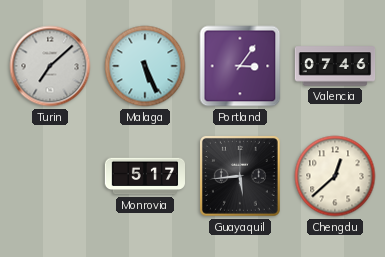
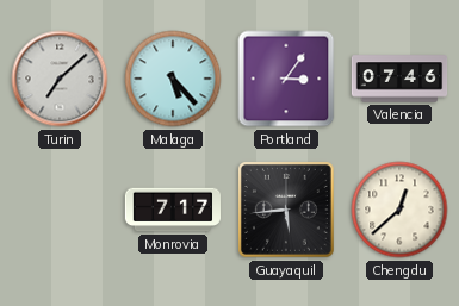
Malaga: 5:26 -> 5:23 (173, 79)
Monrovia: 5:17 -> 7:17 (173, 210)
